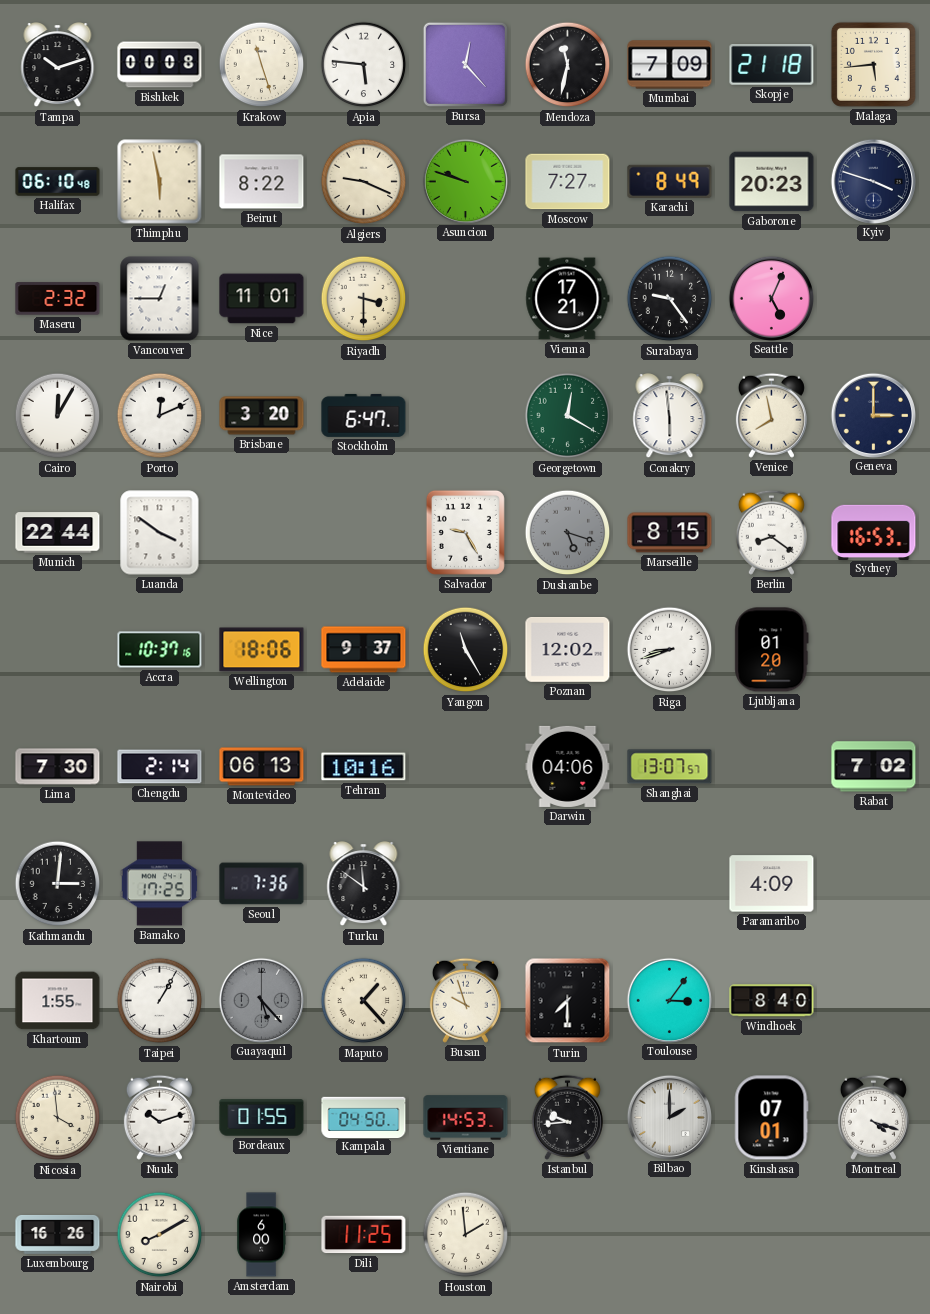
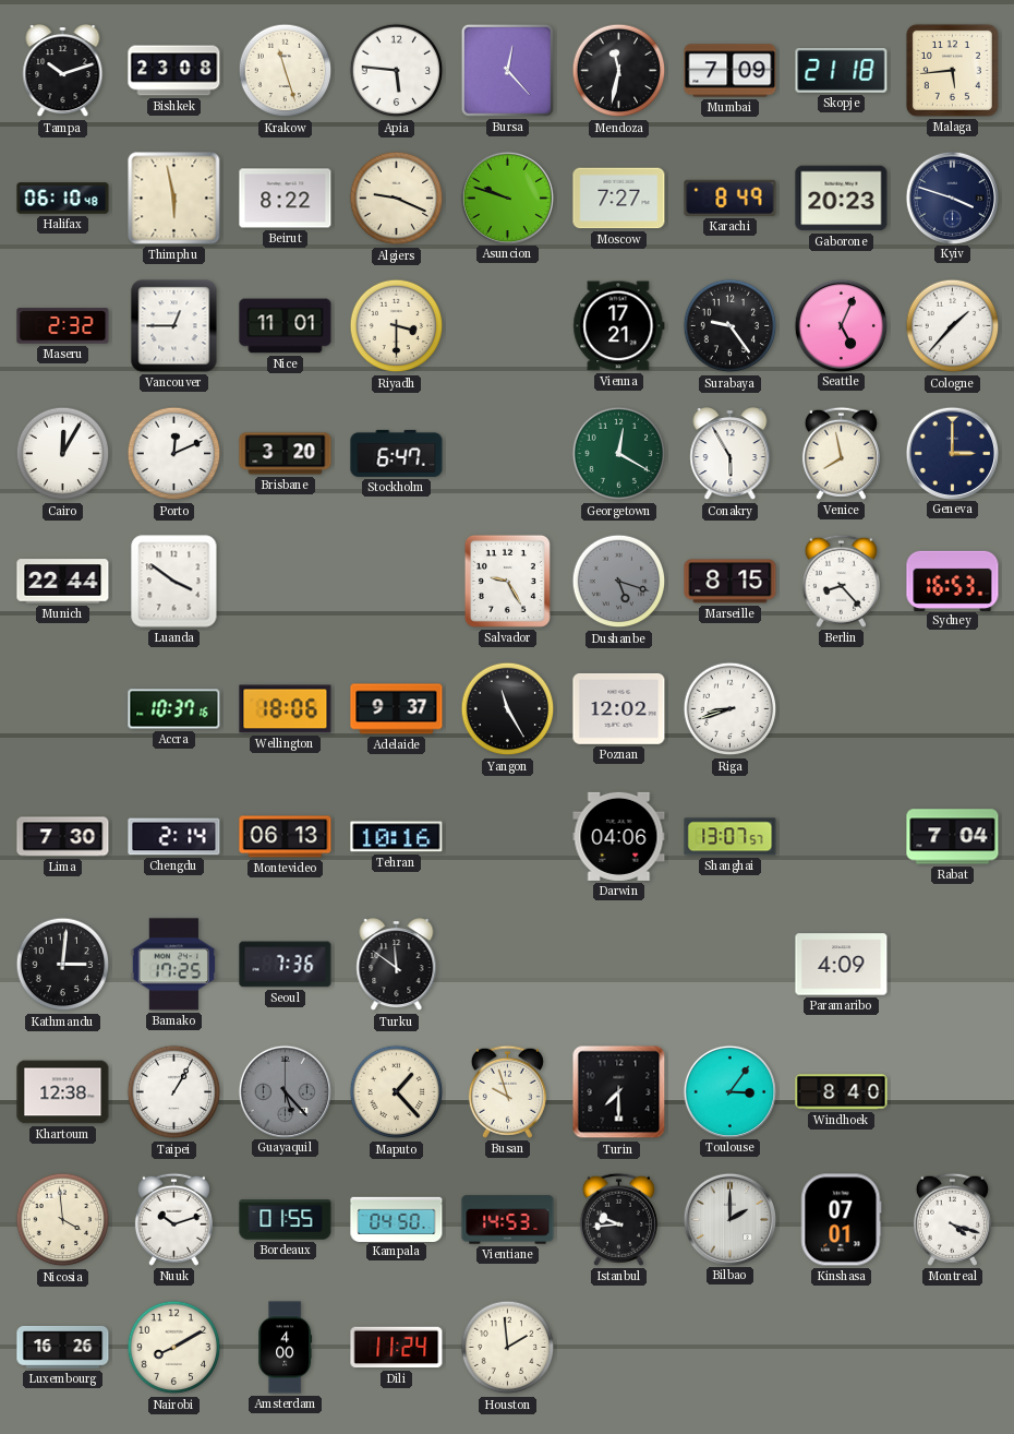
Bishkek: 00:08 -> 23:08 (174, 71)
Cologne: none -> 1:37 (953, 326)
Conakry: 5:59 -> 5:55 (731, 454)
Berlin: 8:21 -> 8:23 (841, 581)
Ljubljana: 01:20 -> none (772, 650)
Rabat: 7:02 -> 7:04 (953, 837)
Khartoum: 1:55 -> 12:38 (63, 1092)
Amsterdam: 6:00 -> 4:00 (286, 1348)
Dili: 11:25 -> 11:24 (397, 1348)
